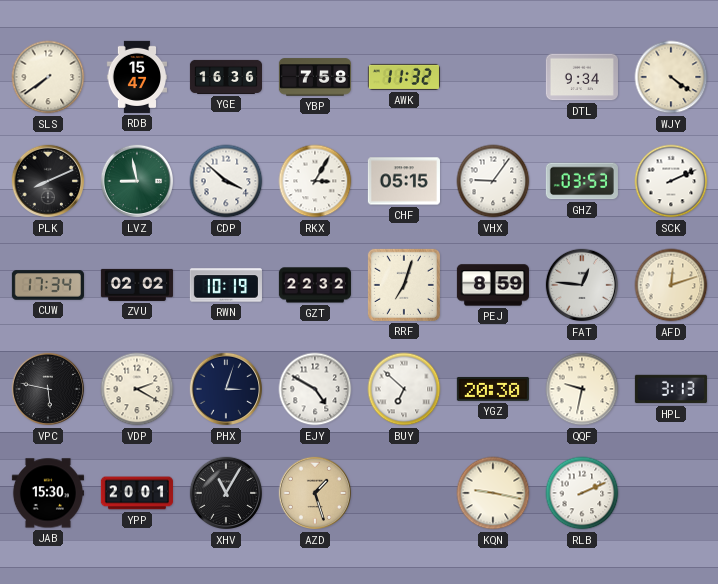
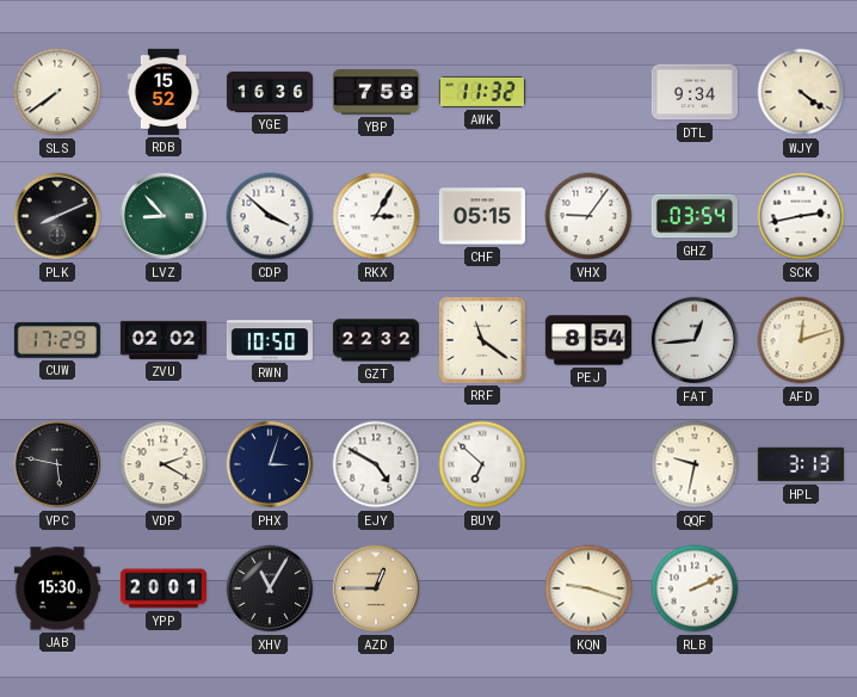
RDB: 15:47 -> 15:52 (164, 92)
LVZ: 8:58 -> 8:53 (164, 216)
GHZ: 03:53 -> 03:54 (695, 216)
SCK: 2:11 -> 2:43 (801, 216)
CUW: 17:34 -> 17:29 (57, 340)
RWN: 10:19 -> 10:50 (270, 340)
RRF: 7:03 -> 11:21 (482, 340)
PEJ: 8:59 -> 8:54 (588, 340)
FAT: 12:46 -> 12:44 (695, 340)
YGZ: 20:30 -> none (493, 389)
AZD: 1:27 -> 12:45 (376, 588)
KQN: 9:17 -> 9:18 (588, 588)
